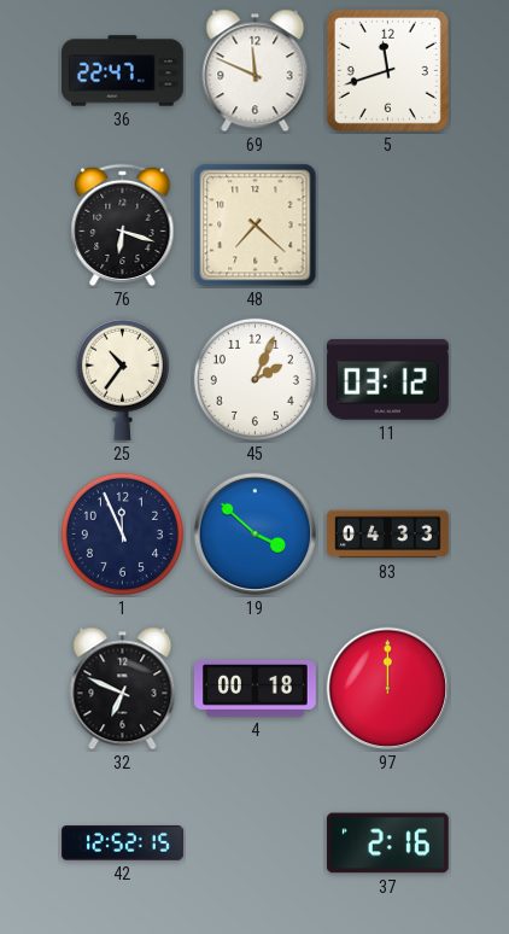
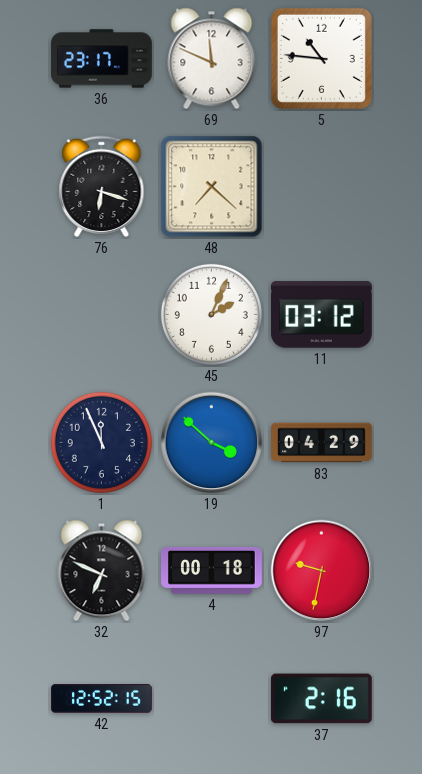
36: 22:47 -> 23:17 (102, 59)
5: 11:42 -> 10:46 (321, 58)
25: 10:36 -> none (122, 379)
83: 04:33 -> 04:29 (322, 443)
97: 12:00 -> 9:32 (322, 571)
